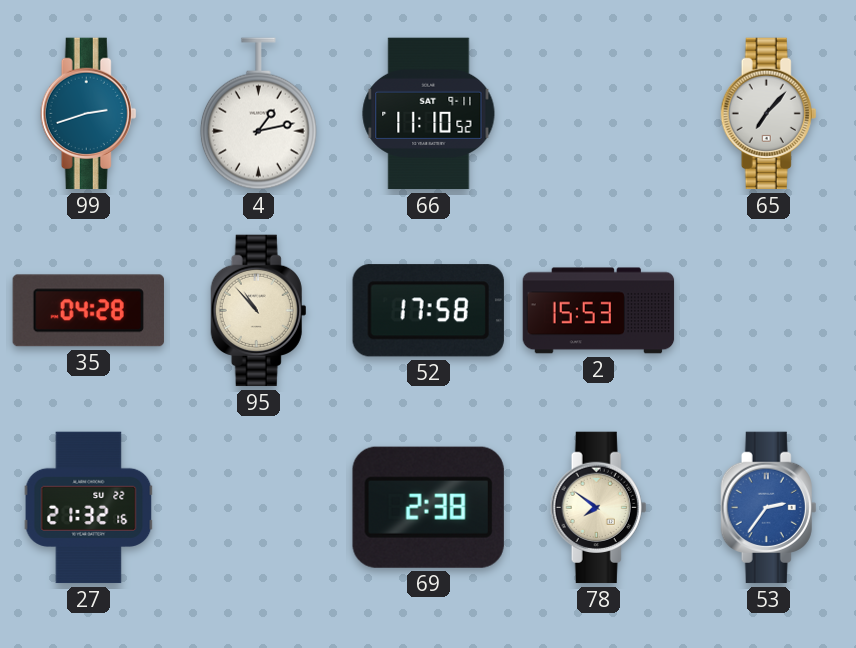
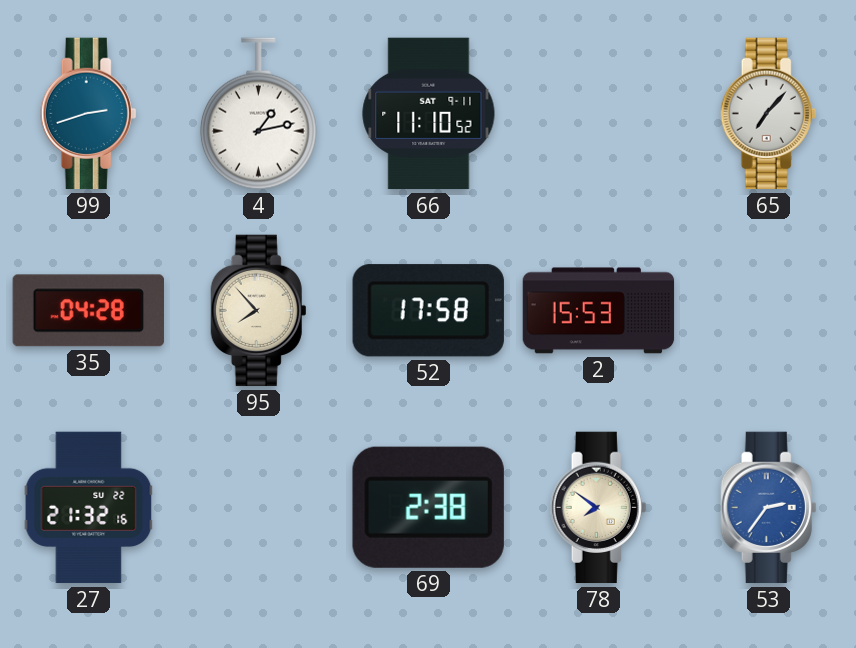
95: 10:53 -> 7:53 (259, 311)
